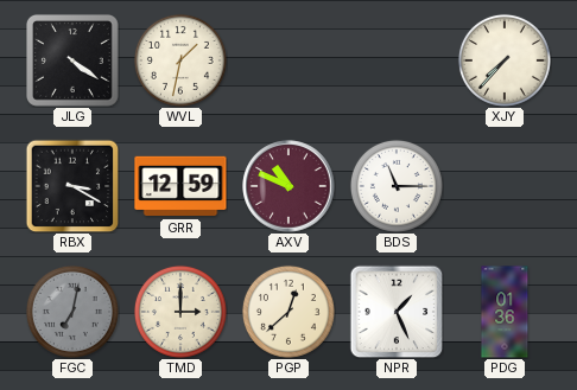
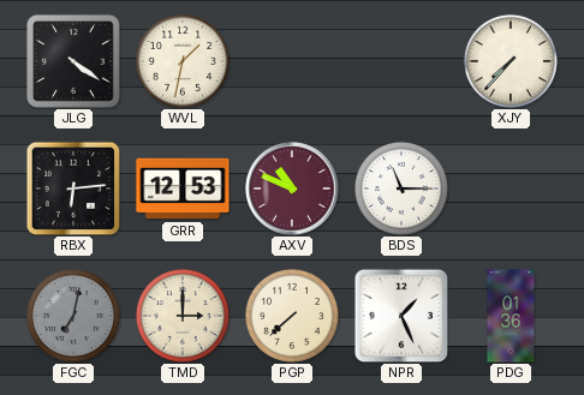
RBX: 3:20 -> 6:14 (73, 188)
GRR: 12:59 -> 12:53 (183, 188)
PGP: 12:38 -> 7:38 (292, 316)
